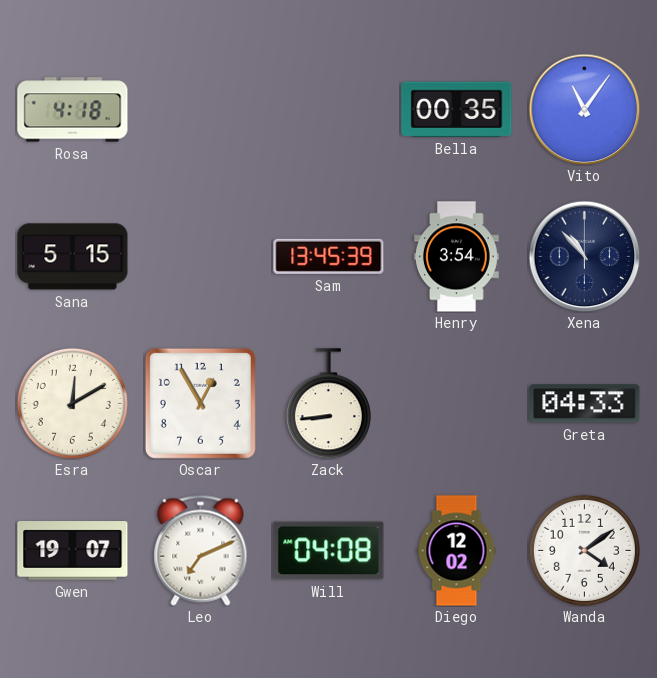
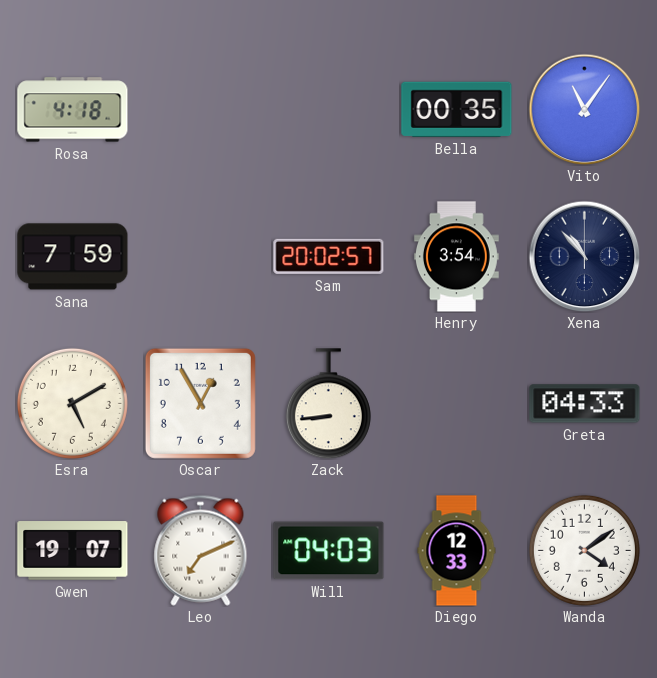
Sana: 5:15 -> 7:59 (73, 257)
Sam: 13:45 -> 20:02 (329, 256)
Esra: 12:10 -> 5:10 (72, 403)
Will: 04:08 -> 04:03 (329, 551)
Diego: 12:02 -> 12:33 (457, 551)
